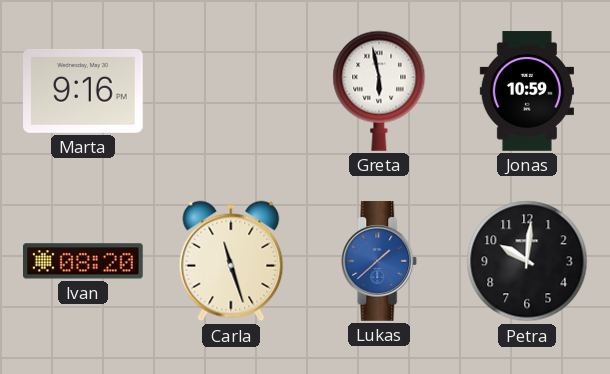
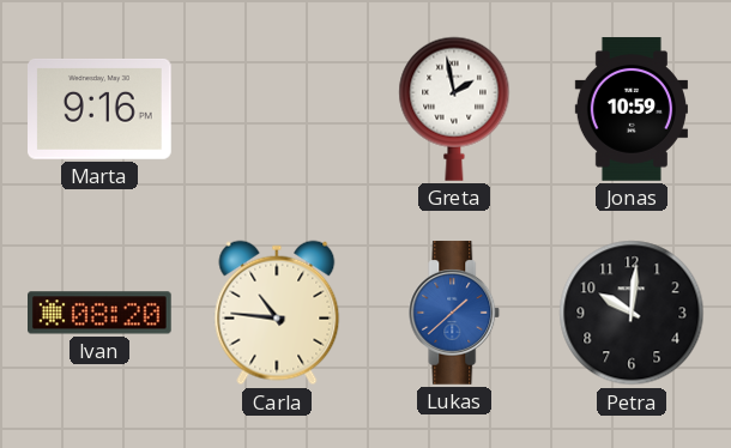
Greta: 5:58 -> 1:58 (454, 109)
Carla: 11:27 -> 10:46 (277, 313)
